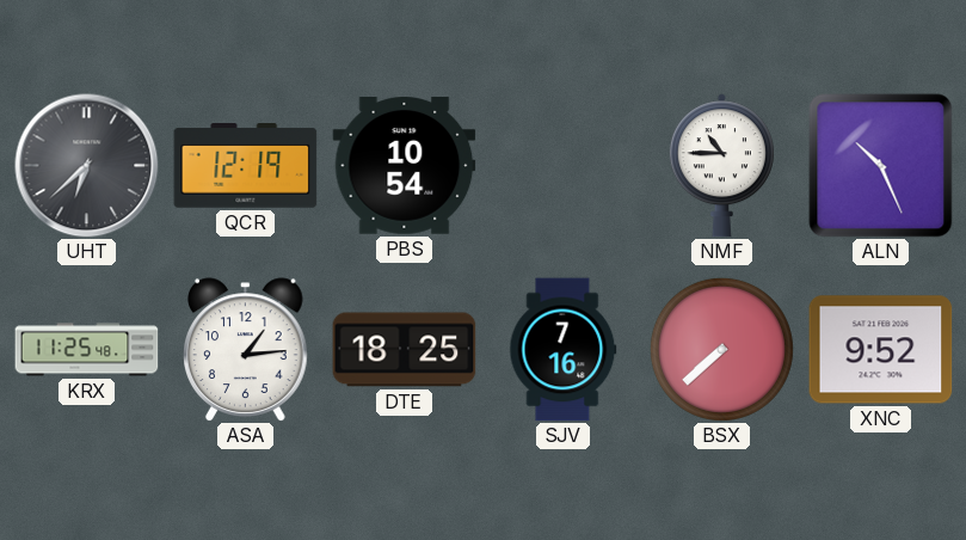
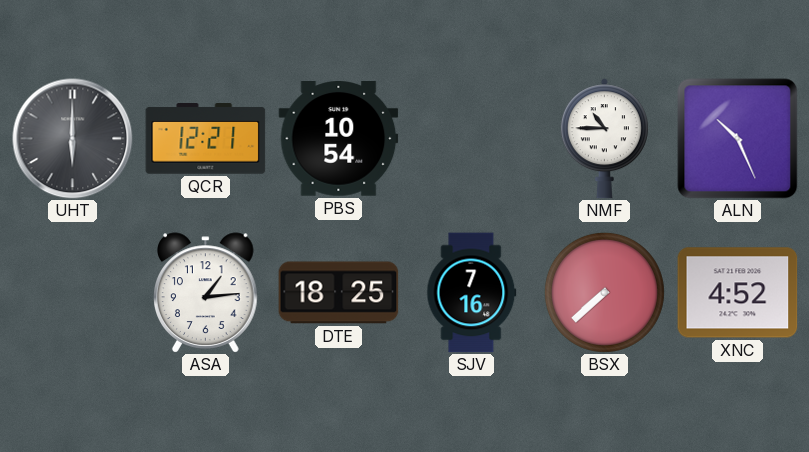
UHT: 6:38 -> 6:00 (73, 139)
QCR: 12:19 -> 12:21 (206, 139)
KRX: 11:25 -> none (87, 350)
XNC: 9:52 -> 4:52 (738, 293)
